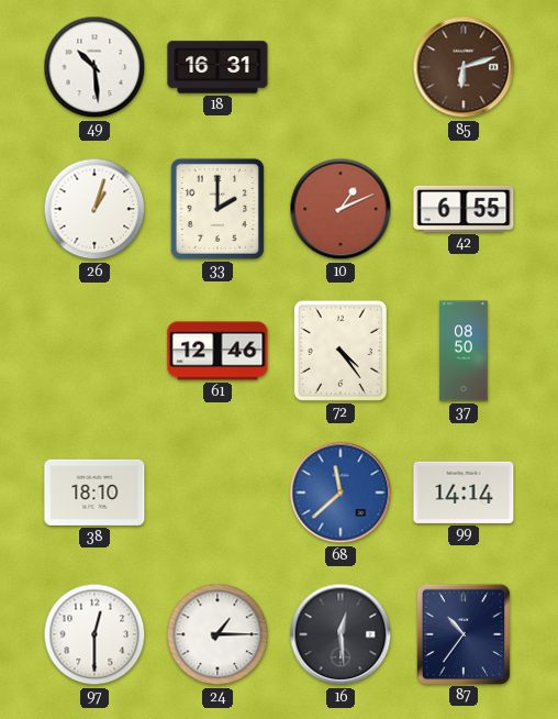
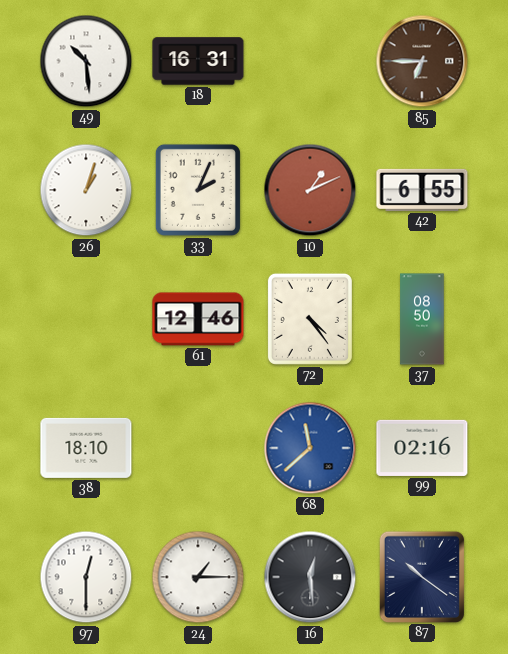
85: 6:12 -> 6:45 (422, 61)
33: 2:00 -> 2:04 (198, 190)
99: 14:14 -> 02:16 (422, 448)
87: 10:36 -> 10:21 (421, 576)
